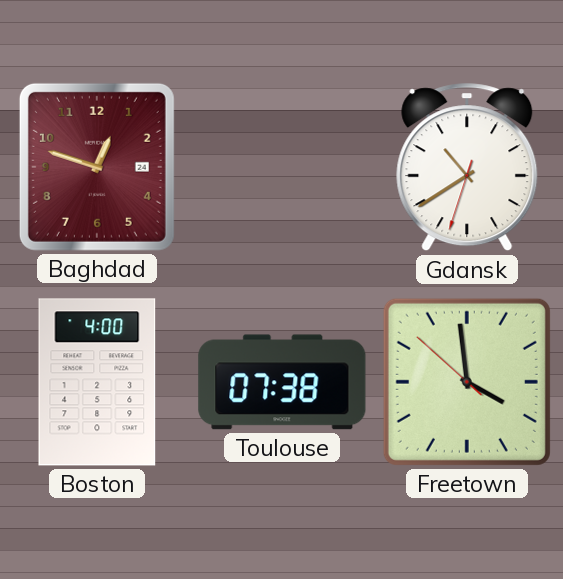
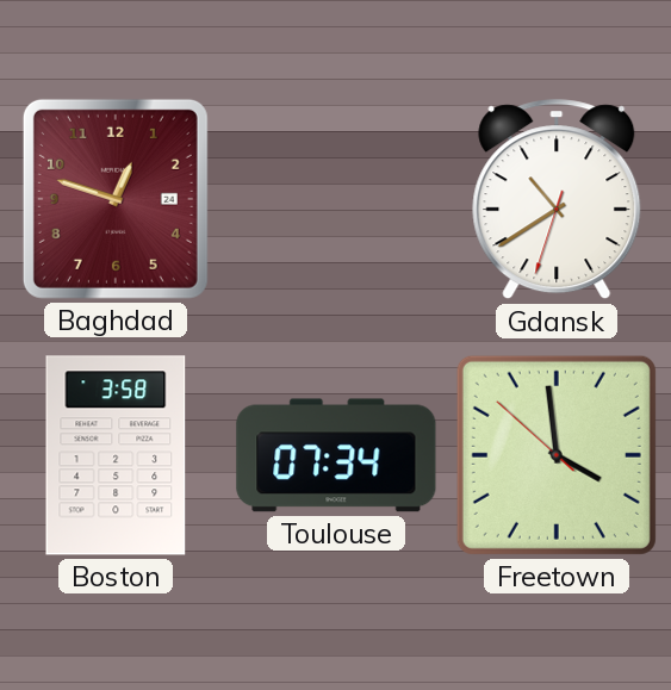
Boston: 4:00 -> 3:58 (116, 455)
Toulouse: 07:38 -> 07:34 (336, 455)
